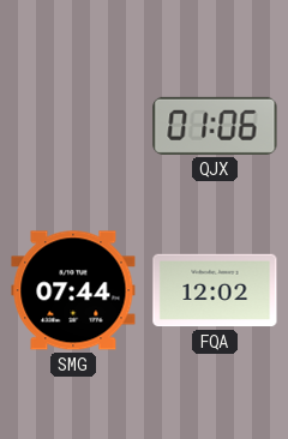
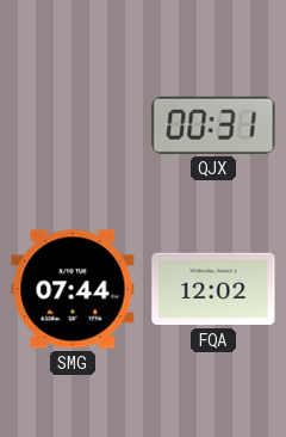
QJX: 01:06 -> 00:31 (213, 125)
